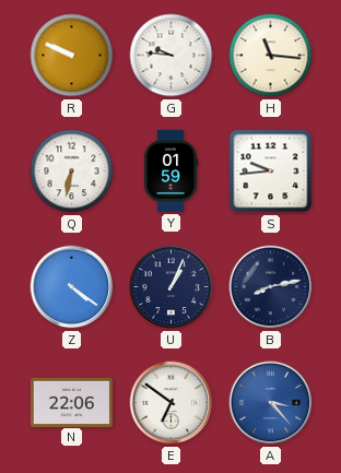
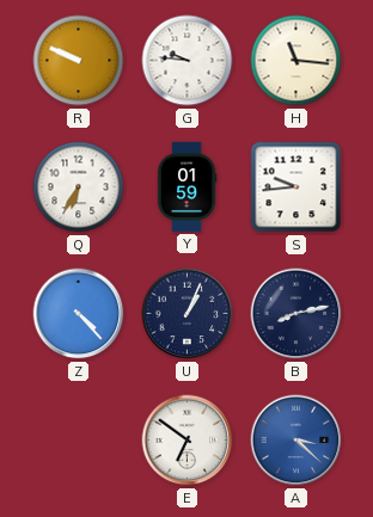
Q: 6:32 -> 6:35 (79, 187)
Z: 4:21 -> 4:23 (79, 314)
N: 22:06 -> none (71, 402)
A: 3:23 -> 3:22 (296, 441)
